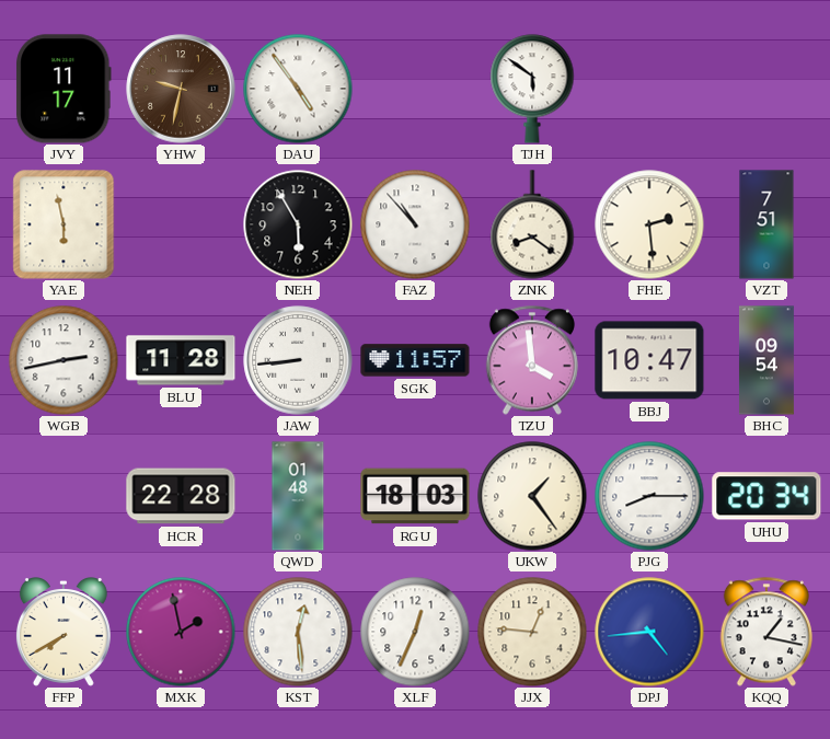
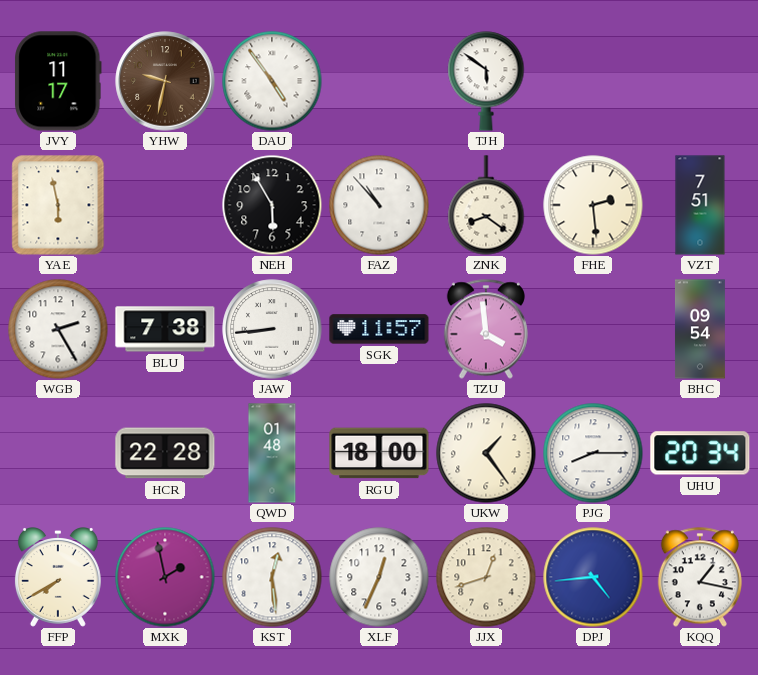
WGB: 2:43 -> 2:25 (58, 329)
BLU: 11:28 -> 7:38 (165, 329)
BBJ: 10:47 -> none (649, 360)
RGU: 18:03 -> 18:00 (379, 453)
JJX: 12:46 -> 12:42 (486, 577)
